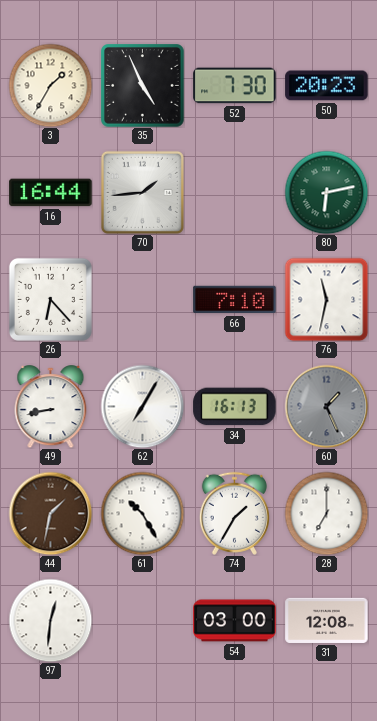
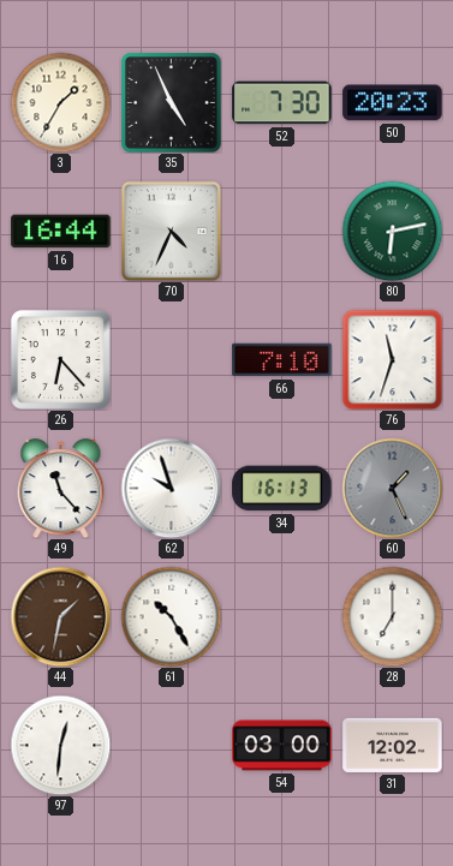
70: 1:44 -> 4:34 (171, 231)
76: 11:32 -> 11:33 (392, 359)
49: 8:43 -> 11:23 (61, 489)
62: 7:05 -> 9:57 (171, 488)
74: 1:35 -> none (234, 513)
31: 12:08 -> 12:02 (393, 745)
